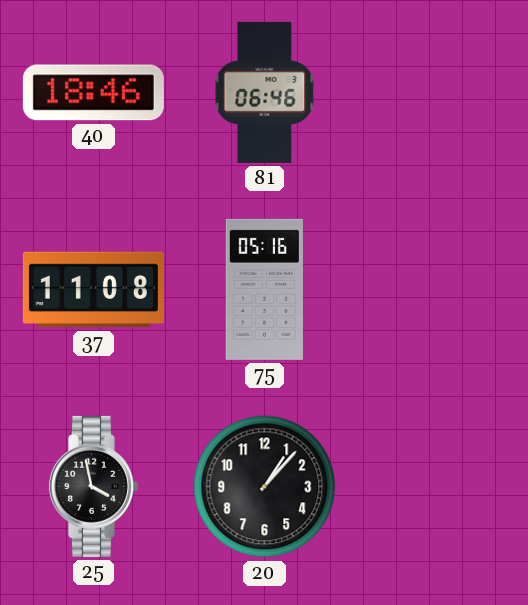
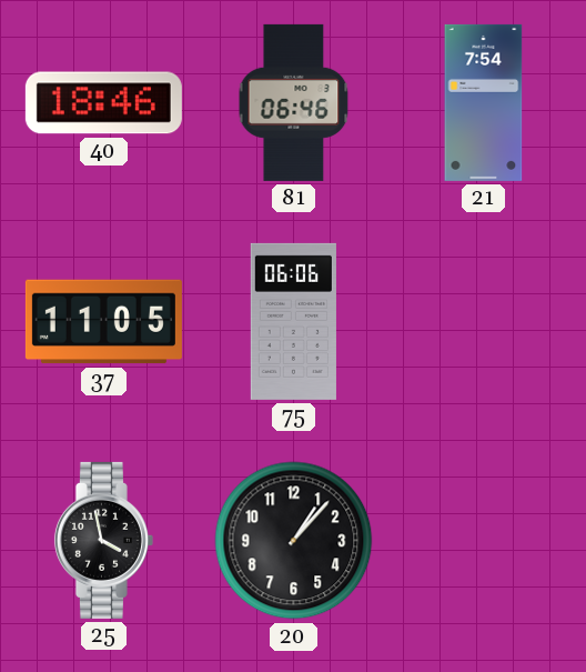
21: none -> 7:54 (484, 102)
37: 11:08 -> 11:05 (103, 322)
75: 05:16 -> 06:06 (293, 321)
